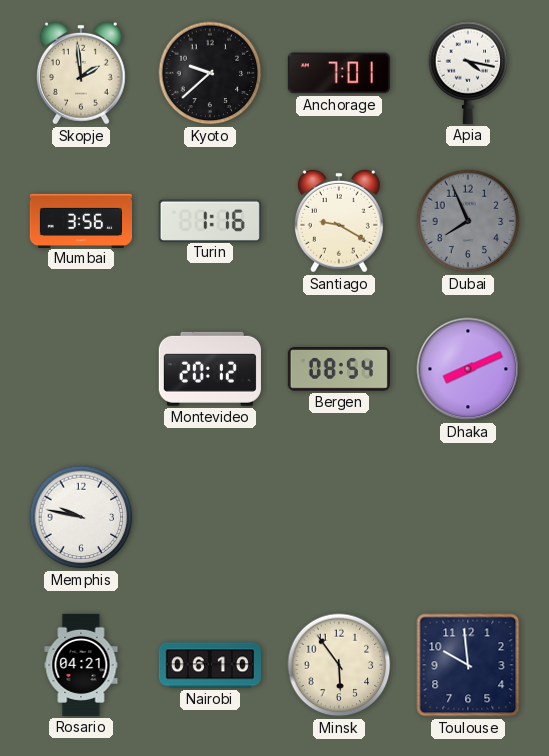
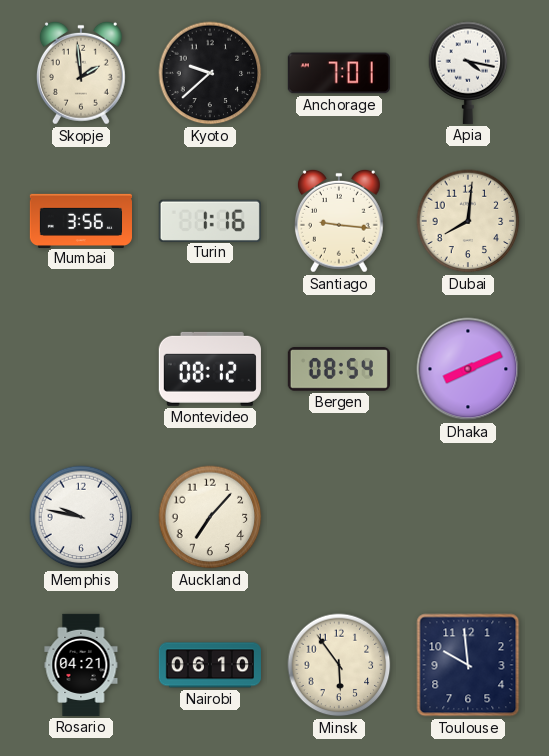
Santiago: 9:20 -> 9:16 (339, 221)
Dubai: 7:56 -> 8:01 (468, 221)
Dubai dial: grey -> cream (468, 221)
Montevideo: 20:12 -> 08:12 (210, 369)
Auckland: none -> 7:07 (210, 517)
